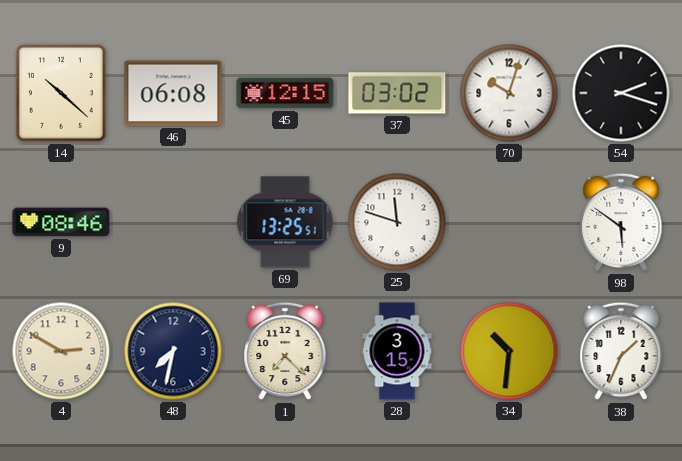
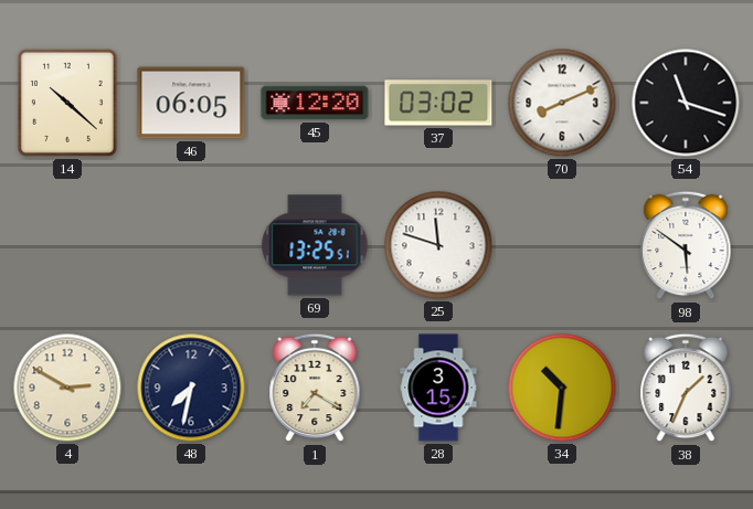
46: 06:08 -> 06:05 (191, 103)
45: 12:15 -> 12:20 (315, 103)
70: 10:03 -> 8:11 (562, 103)
54: 2:18 -> 11:18 (686, 103)
9: 08:46 -> none (61, 222)
1: 7:22 -> 7:20 (315, 388)
